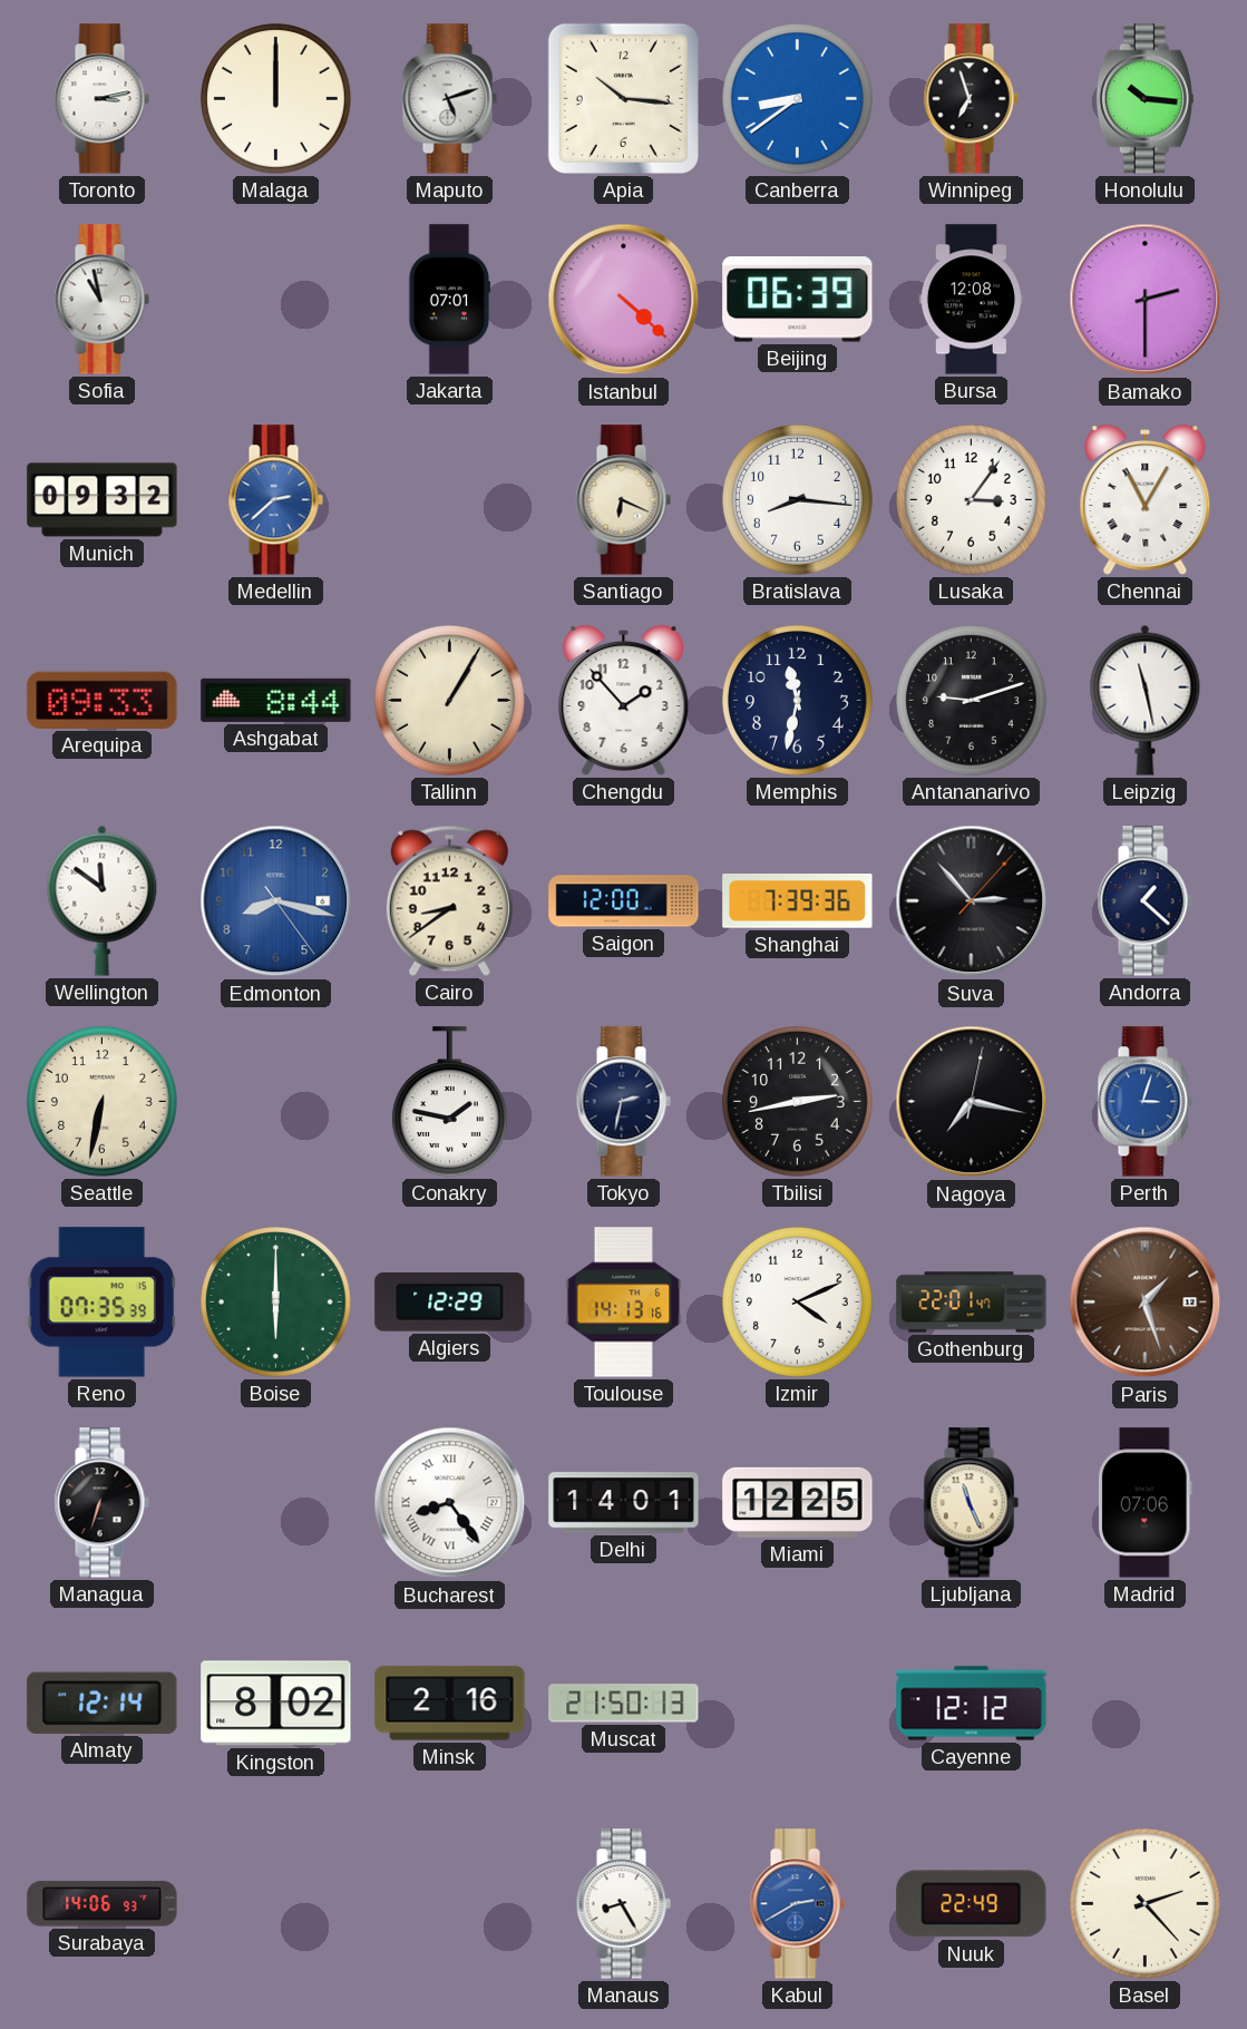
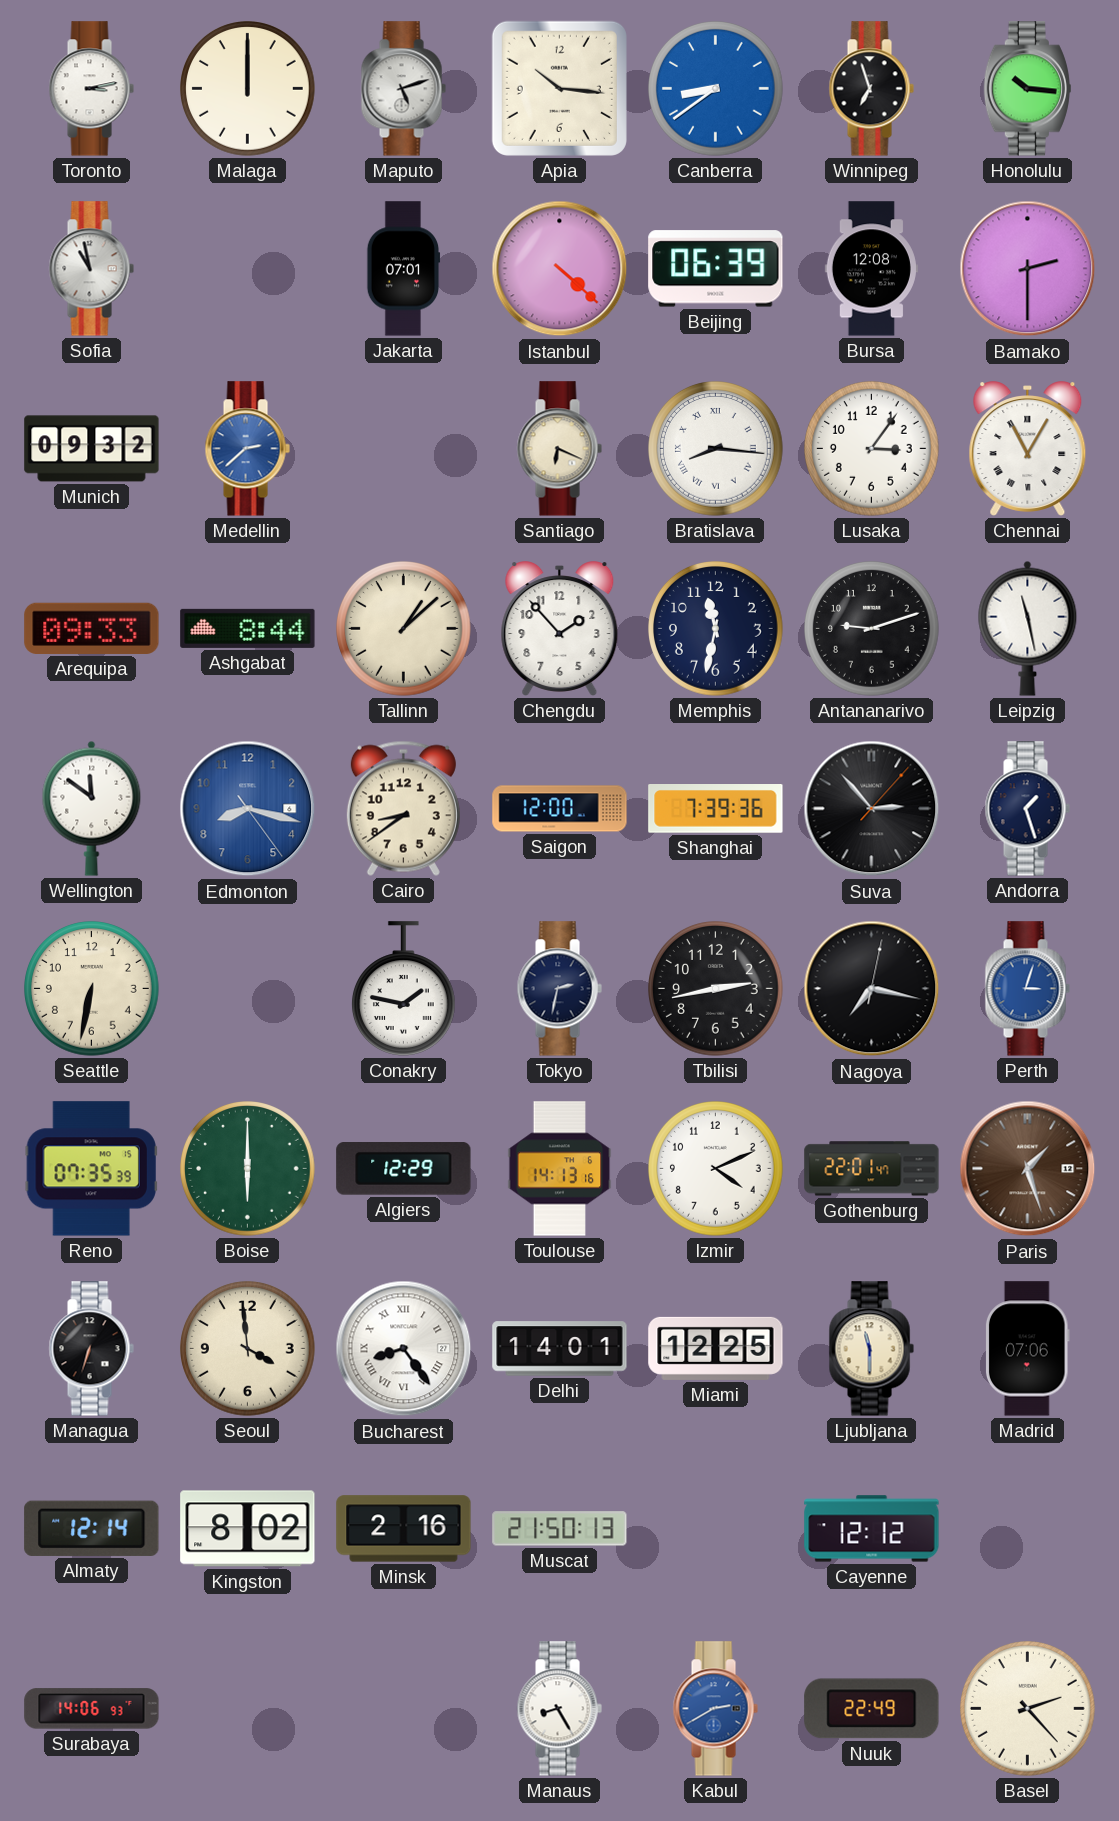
Bratislava numerals: Arabic -> Roman (716, 449)
Tallinn: 1:05 -> 1:08 (404, 629)
Andorra: 1:22 -> 1:27 (1027, 809)
Seoul: none -> 3:59 (248, 1349)
Ljubljana: 11:26 -> 11:30 (871, 1349)
